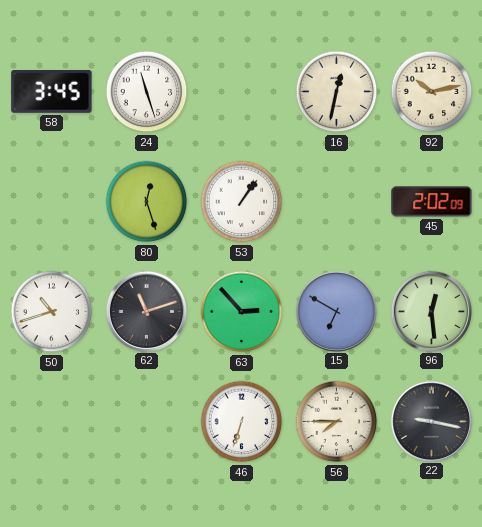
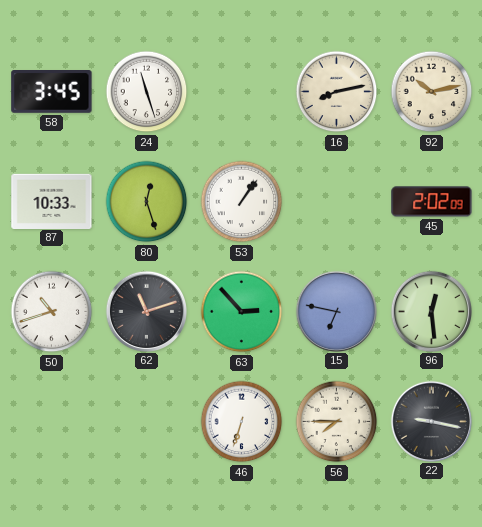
16: 12:32 -> 8:13 (337, 92)
87: none -> 10:33 (52, 201)
15: 6:50 -> 6:47 (336, 311)
